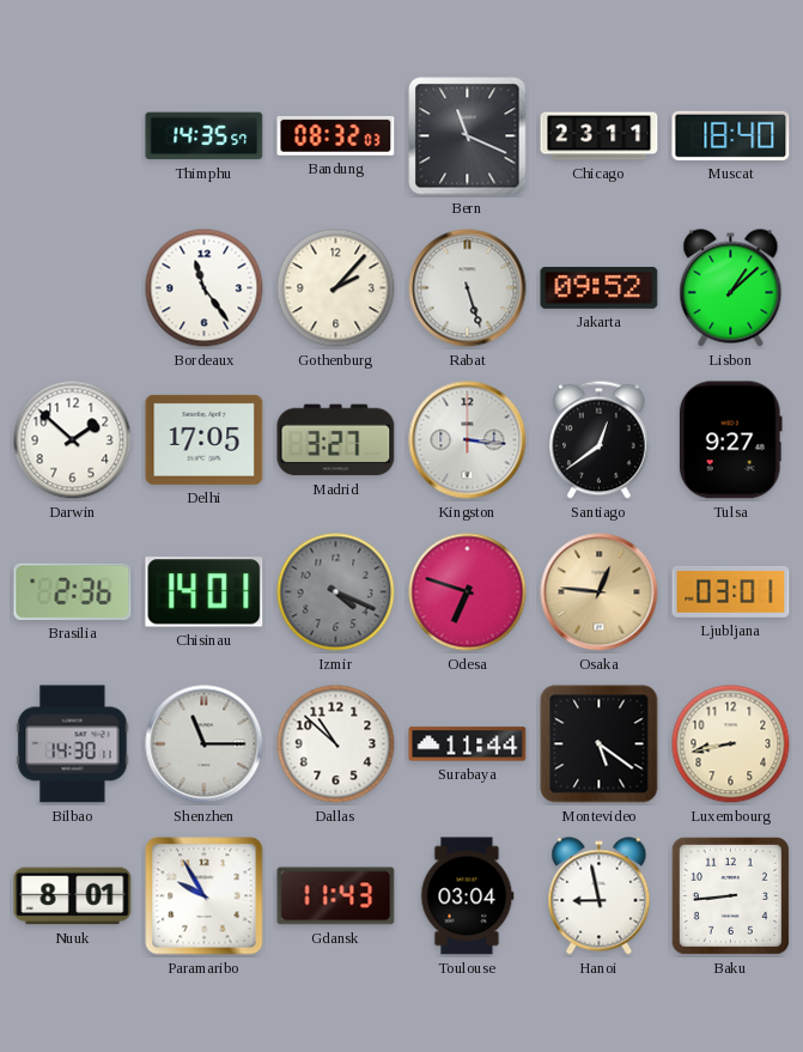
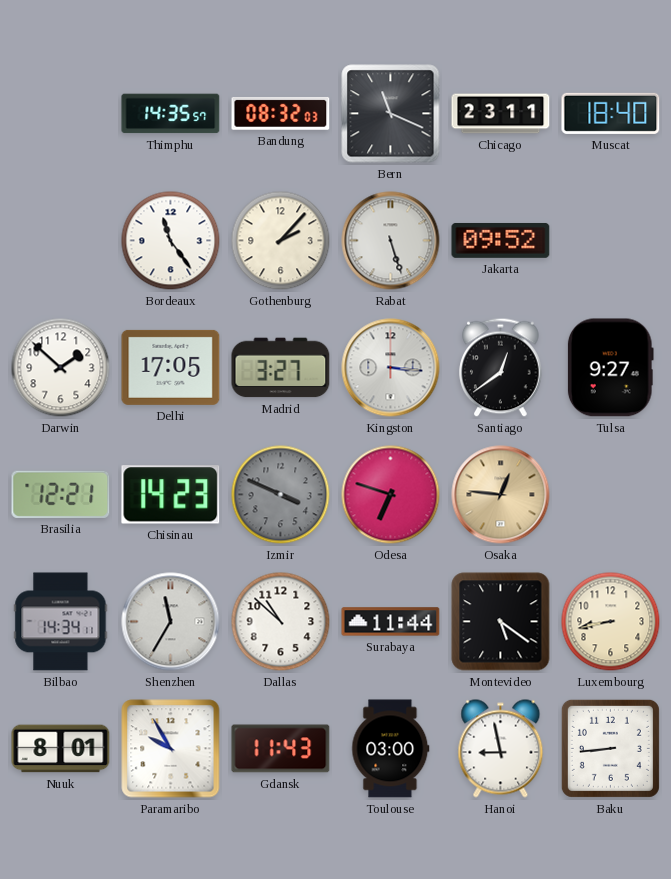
Lisbon: 1:08 -> none (731, 288)
Brasilia: 2:36 -> 12:21 (61, 494)
Chisinau: 14:01 -> 14:23 (171, 495)
Izmir: 4:19 -> 3:49 (281, 495)
Ljubljana: 03:01 -> none (731, 591)
Bilbao: 14:30 -> 14:34 (61, 622)
Shenzhen: 11:15 -> 11:35 (171, 622)
Toulouse: 03:04 -> 03:00 (391, 749)
